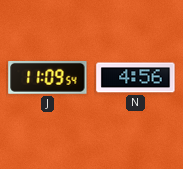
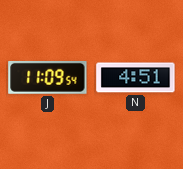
N: 4:56 -> 4:51 (136, 78)
